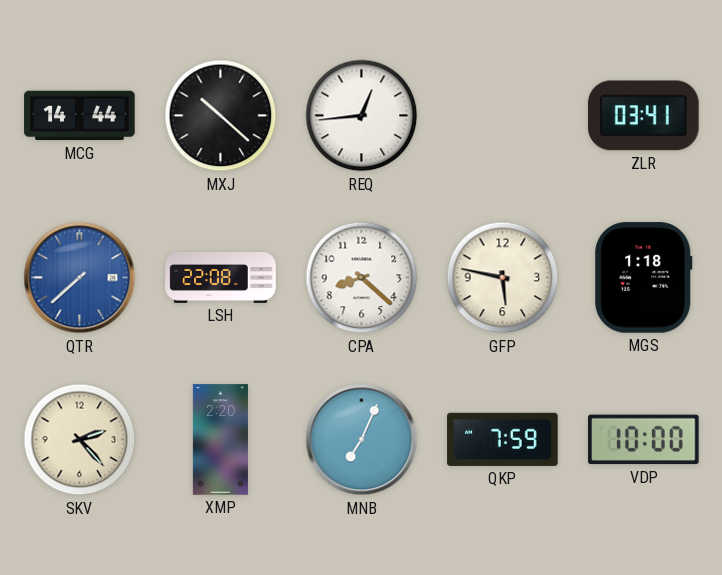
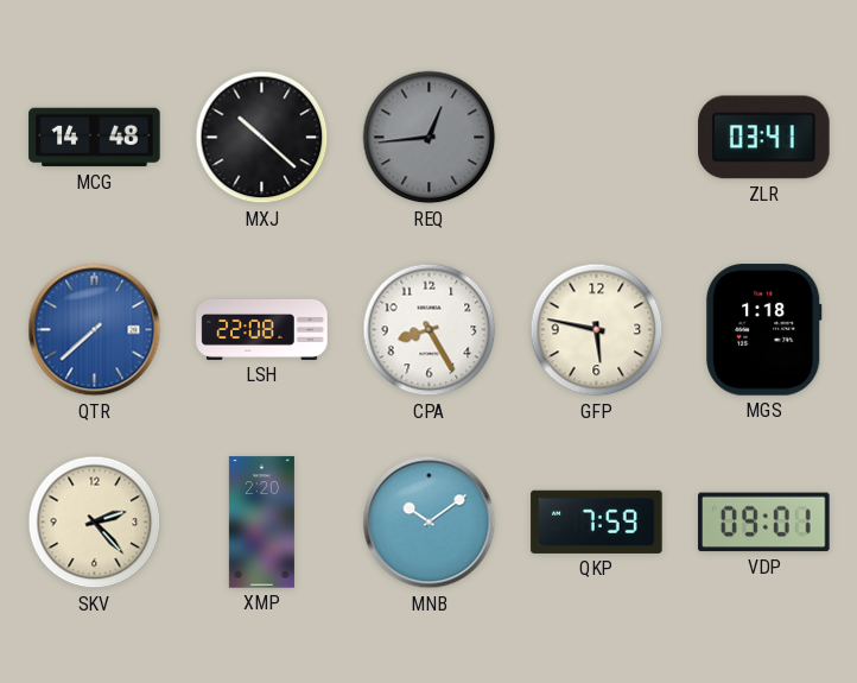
MCG: 14:44 -> 14:48 (95, 138)
REQ dial: white -> grey (430, 138)
CPA: 8:22 -> 8:25 (430, 330)
MNB: 7:04 -> 10:09 (430, 523)
VDP: 10:00 -> 09:01 (764, 523)
